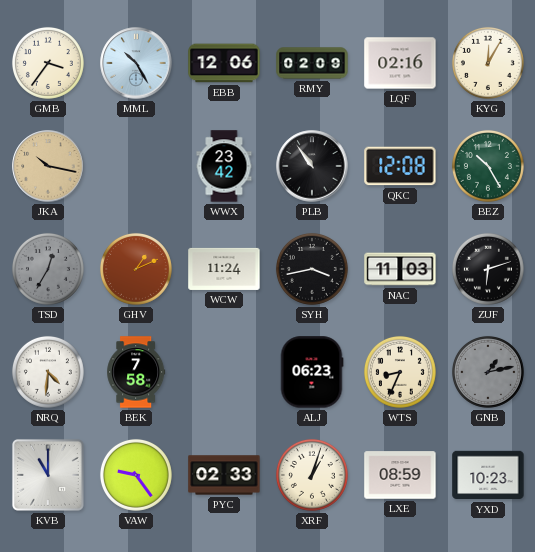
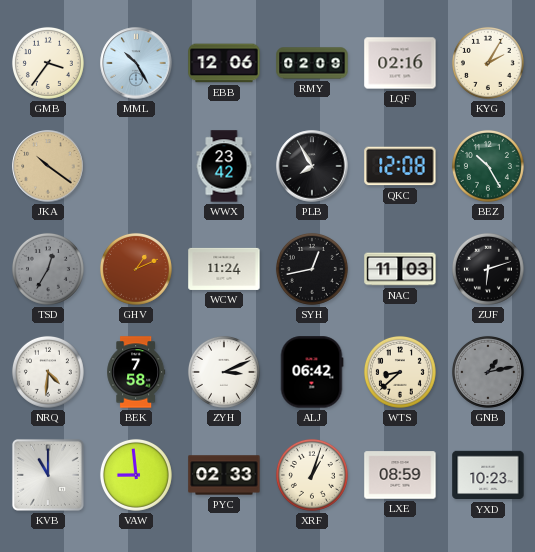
KYG: 12:05 -> 2:05 (488, 63)
JKA: 10:17 -> 10:21 (48, 166)
PLB: 10:54 -> 7:55 (312, 166)
SYH: 3:43 -> 12:43 (312, 269)
ZYH: none -> 3:11 (224, 372)
ALJ: 06:23 -> 06:42 (312, 372)
WTS: 8:34 -> 8:38 (400, 372)
VAW: 9:24 -> 8:59 (136, 475)
